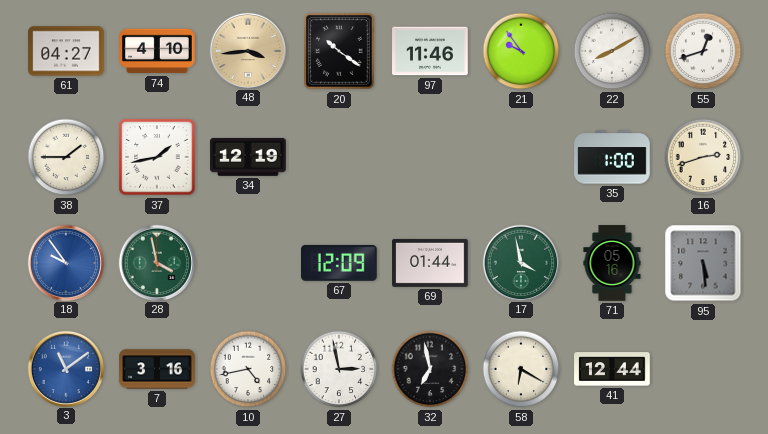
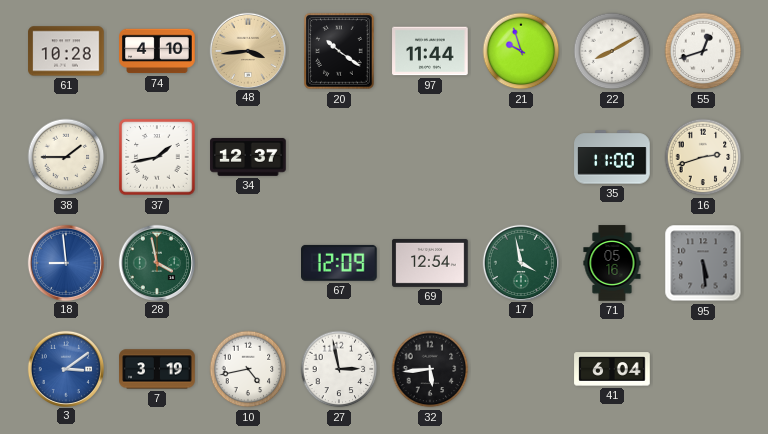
61: 04:27 -> 10:28 (66, 51)
97: 11:46 -> 11:44 (430, 51)
21: 9:54 -> 9:57 (521, 51)
34: 12:19 -> 12:37 (248, 157)
35: 1:00 -> 11:00 (612, 157)
18: 9:54 -> 8:59 (65, 262)
69: 01:44 -> 12:54 (430, 263)
3: 11:09 -> 3:09 (65, 368)
7: 3:16 -> 3:19 (157, 369)
32: 6:58 -> 5:44 (430, 369)
58: 6:20 -> none (521, 369)
41: 12:44 -> 6:04 (612, 369)
